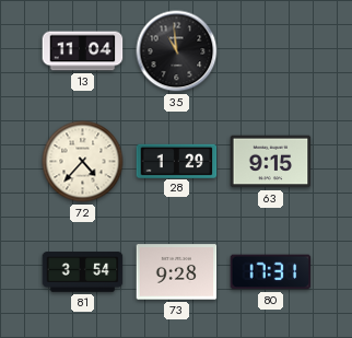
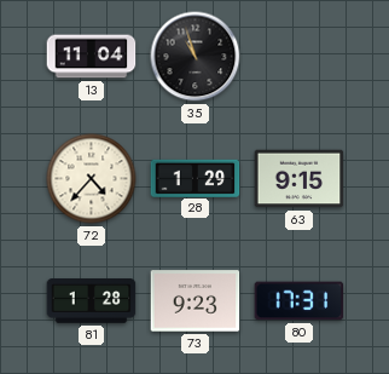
35: 10:59 -> 10:57 (196, 57)
81: 3:54 -> 1:28 (92, 301)
73: 9:28 -> 9:23 (196, 301)
